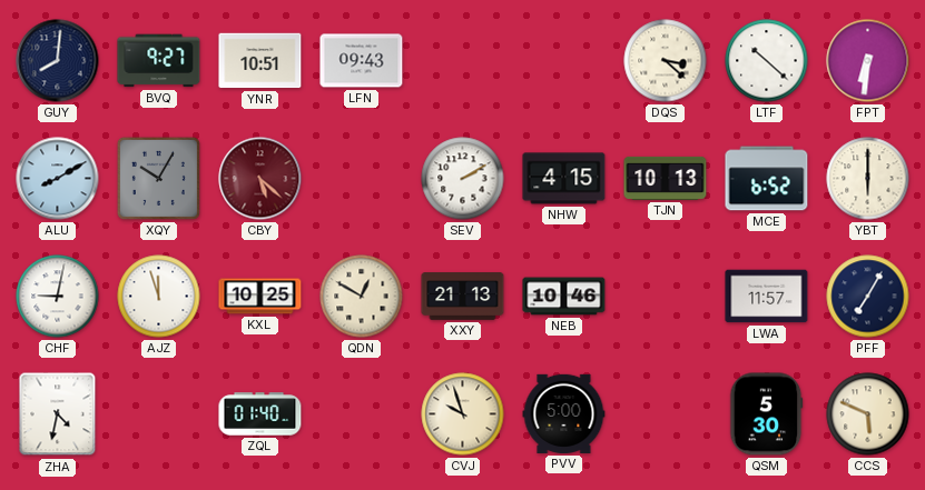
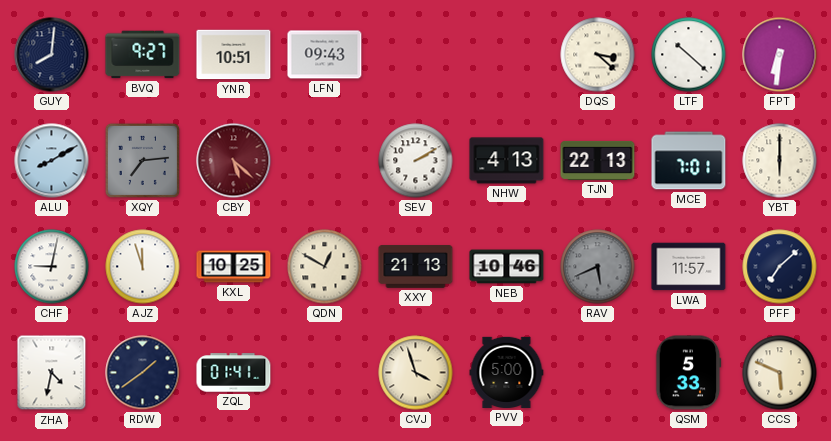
XQY: 10:05 -> 7:14 (142, 160)
NHW: 4:15 -> 4:13 (507, 161)
TJN: 10:13 -> 22:13 (598, 160)
MCE: 6:52 -> 7:01 (689, 161)
RAV: none -> 5:41 (598, 267)
PFF: 7:05 -> 7:08 (780, 267)
RDW: none -> 1:39 (143, 373)
ZQL: 01:40 -> 01:41 (234, 373)
CVJ: 9:57 -> 3:57 (416, 373)
QSM: 5:30 -> 5:33 (689, 373)
